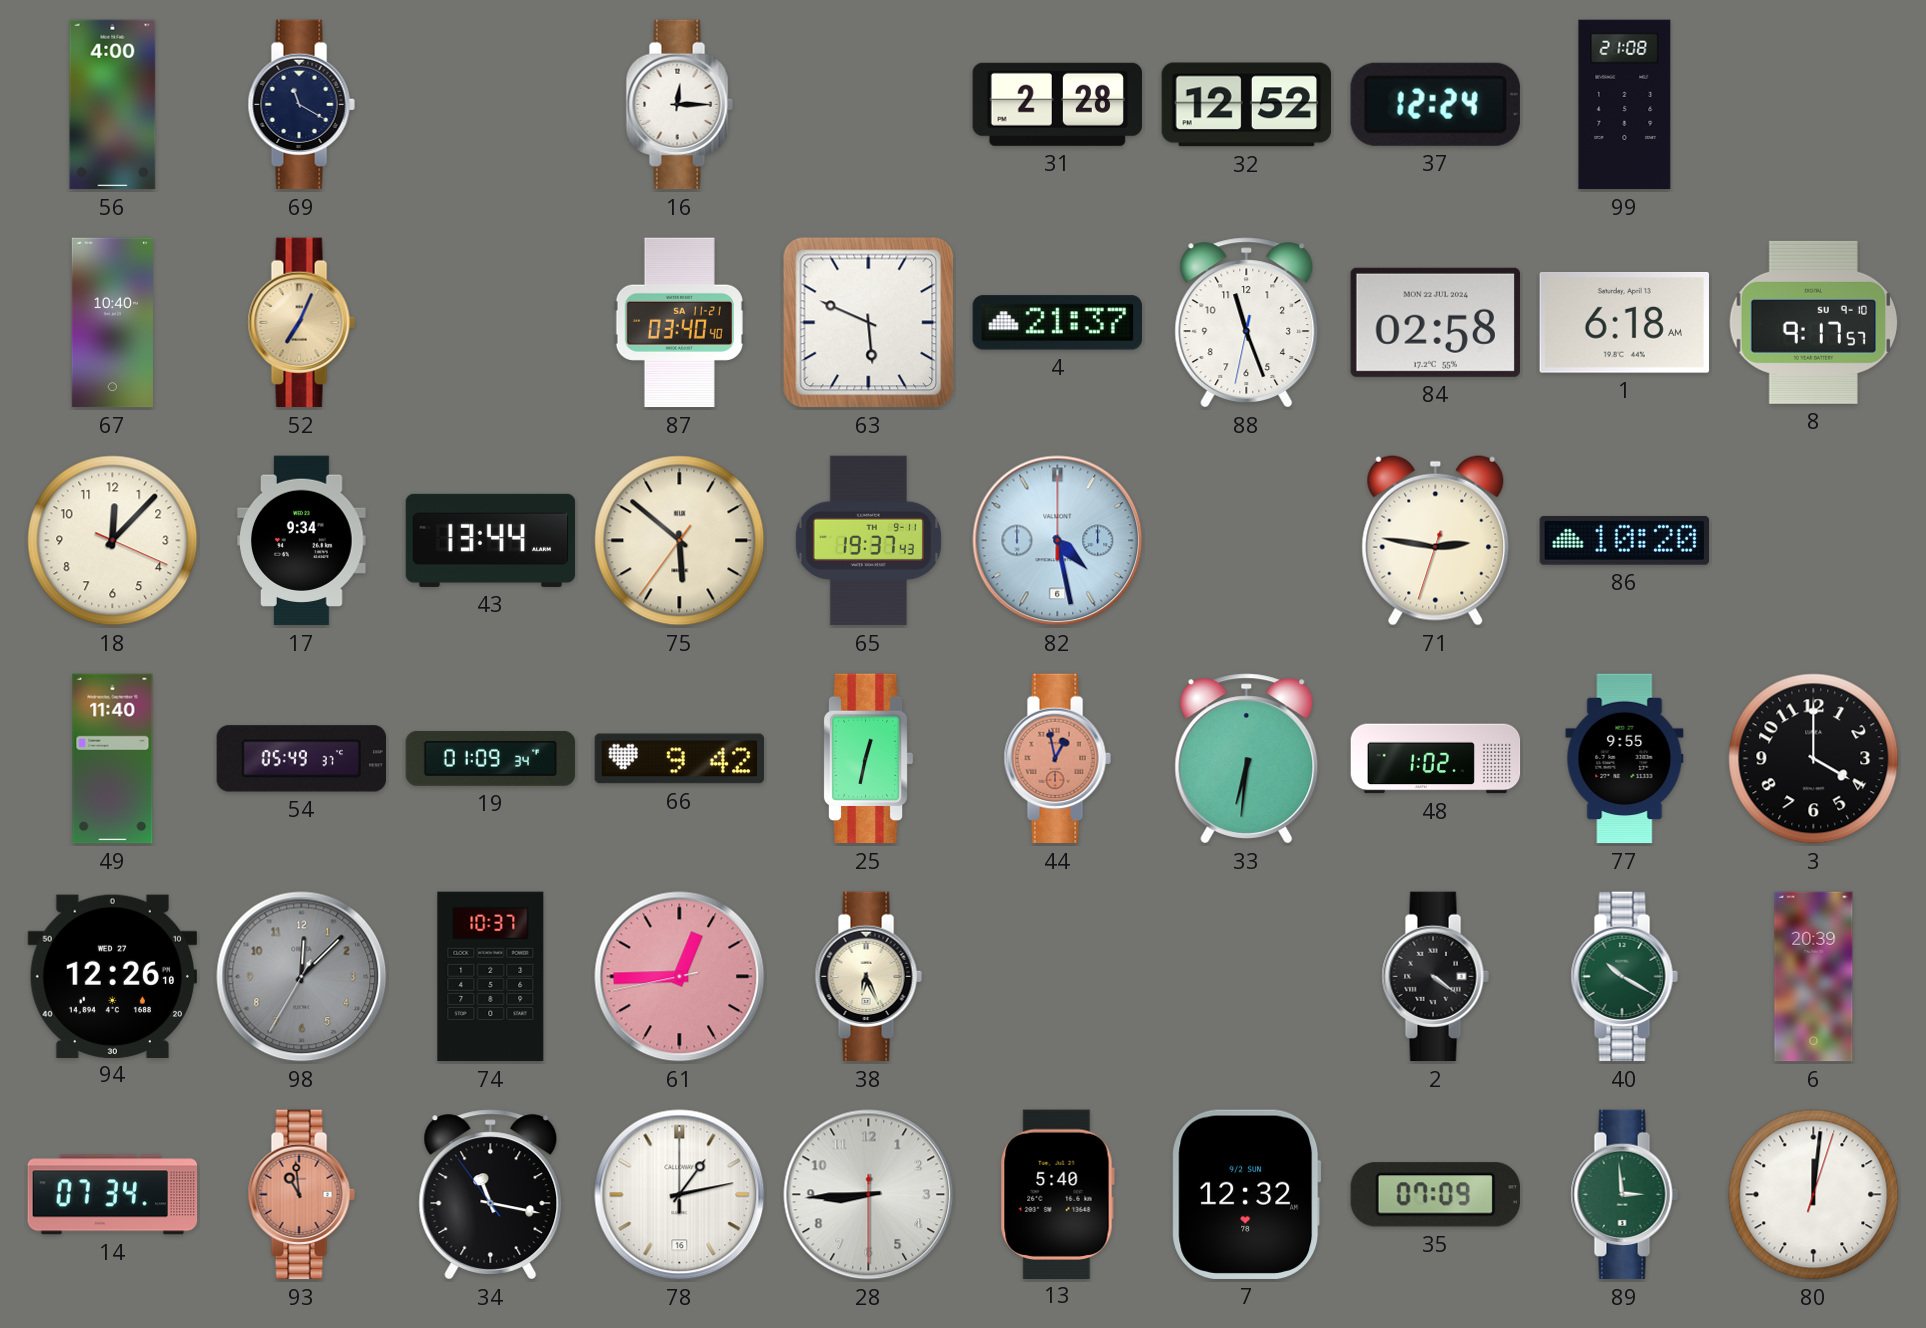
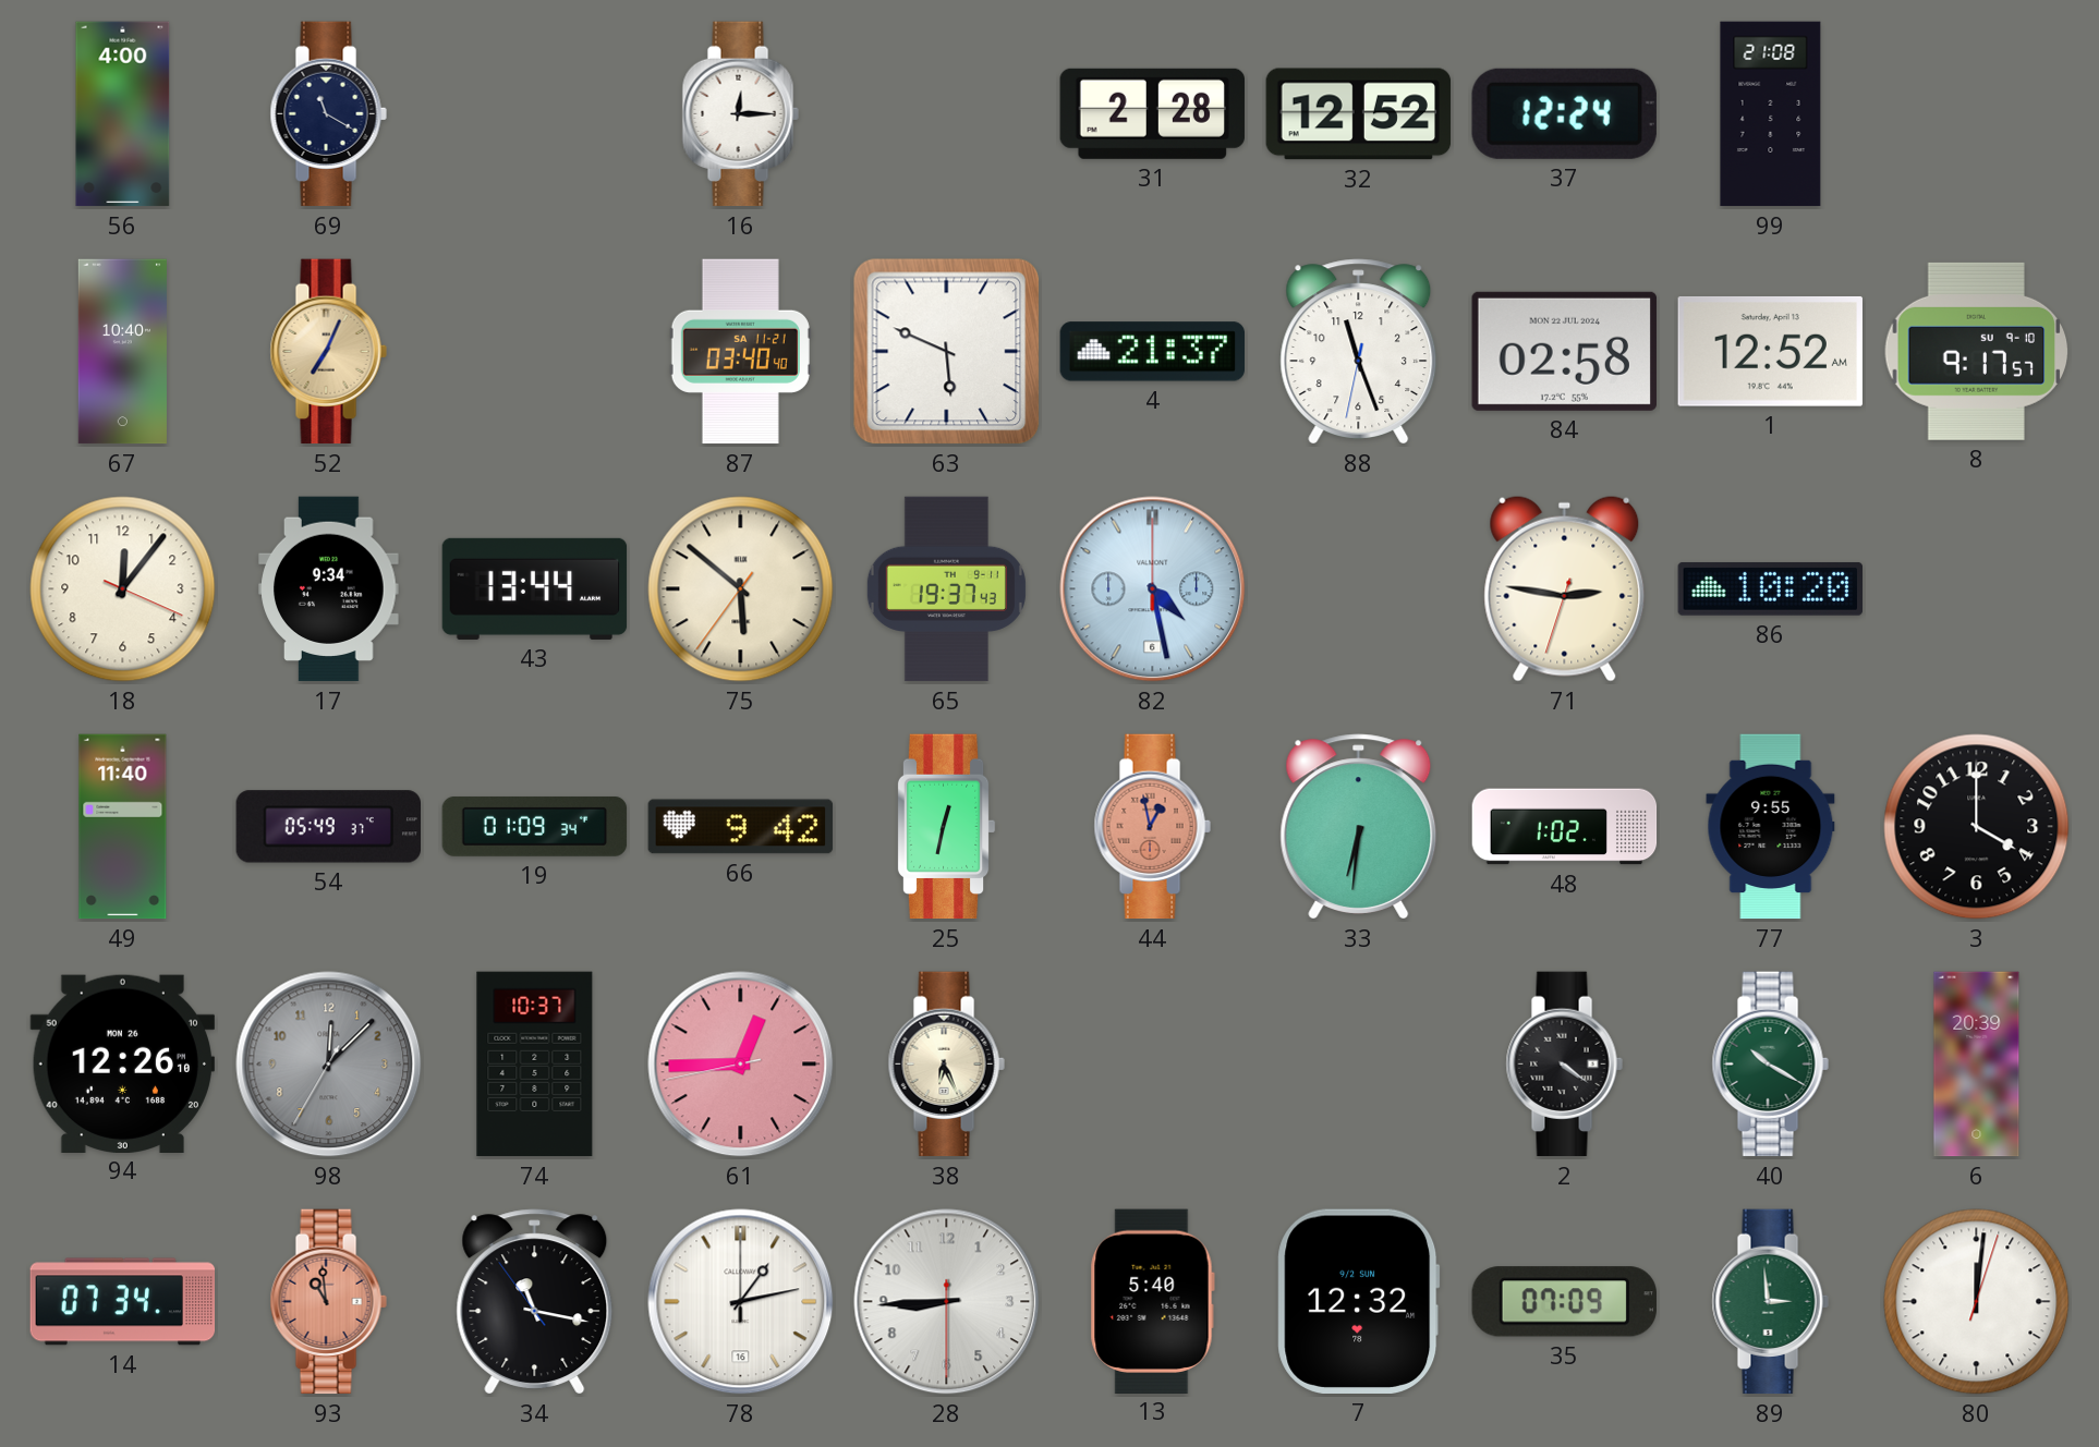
1: 6:18 -> 12:52 (1770, 351)
18: 12:07 -> 12:06 (123, 589)
94 date: WED 27 -> MON 26 (122, 1063)
